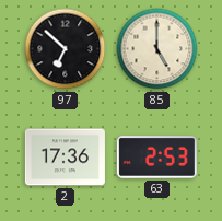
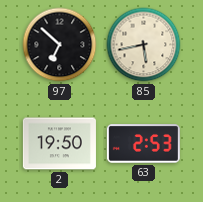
85: 5:00 -> 5:43 (144, 45)
2: 17:36 -> 19:50 (59, 144)
